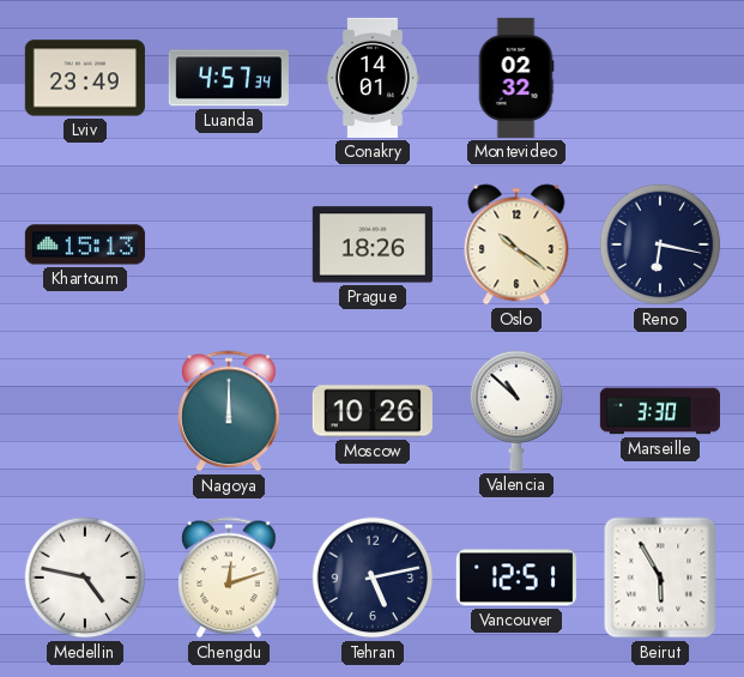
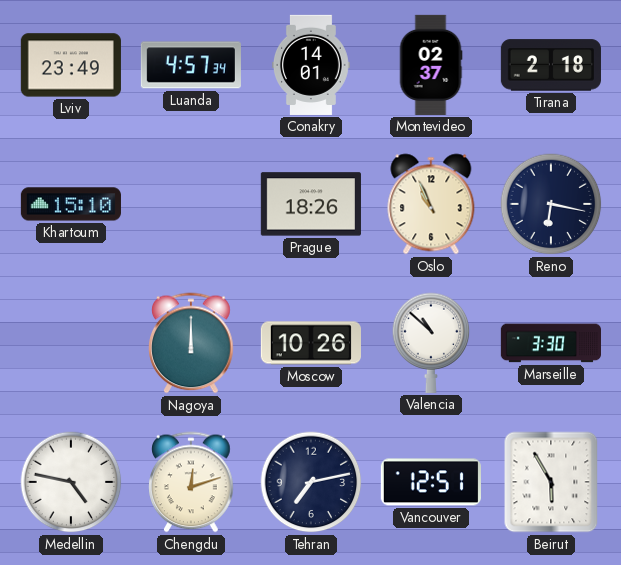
Montevideo: 02:32 -> 02:37 (431, 65)
Tirana: none -> 2:18 (551, 65)
Khartoum: 15:13 -> 15:10 (71, 204)
Oslo: 10:21 -> 10:56 (431, 204)
Tehran: 5:13 -> 7:13 (311, 482)
